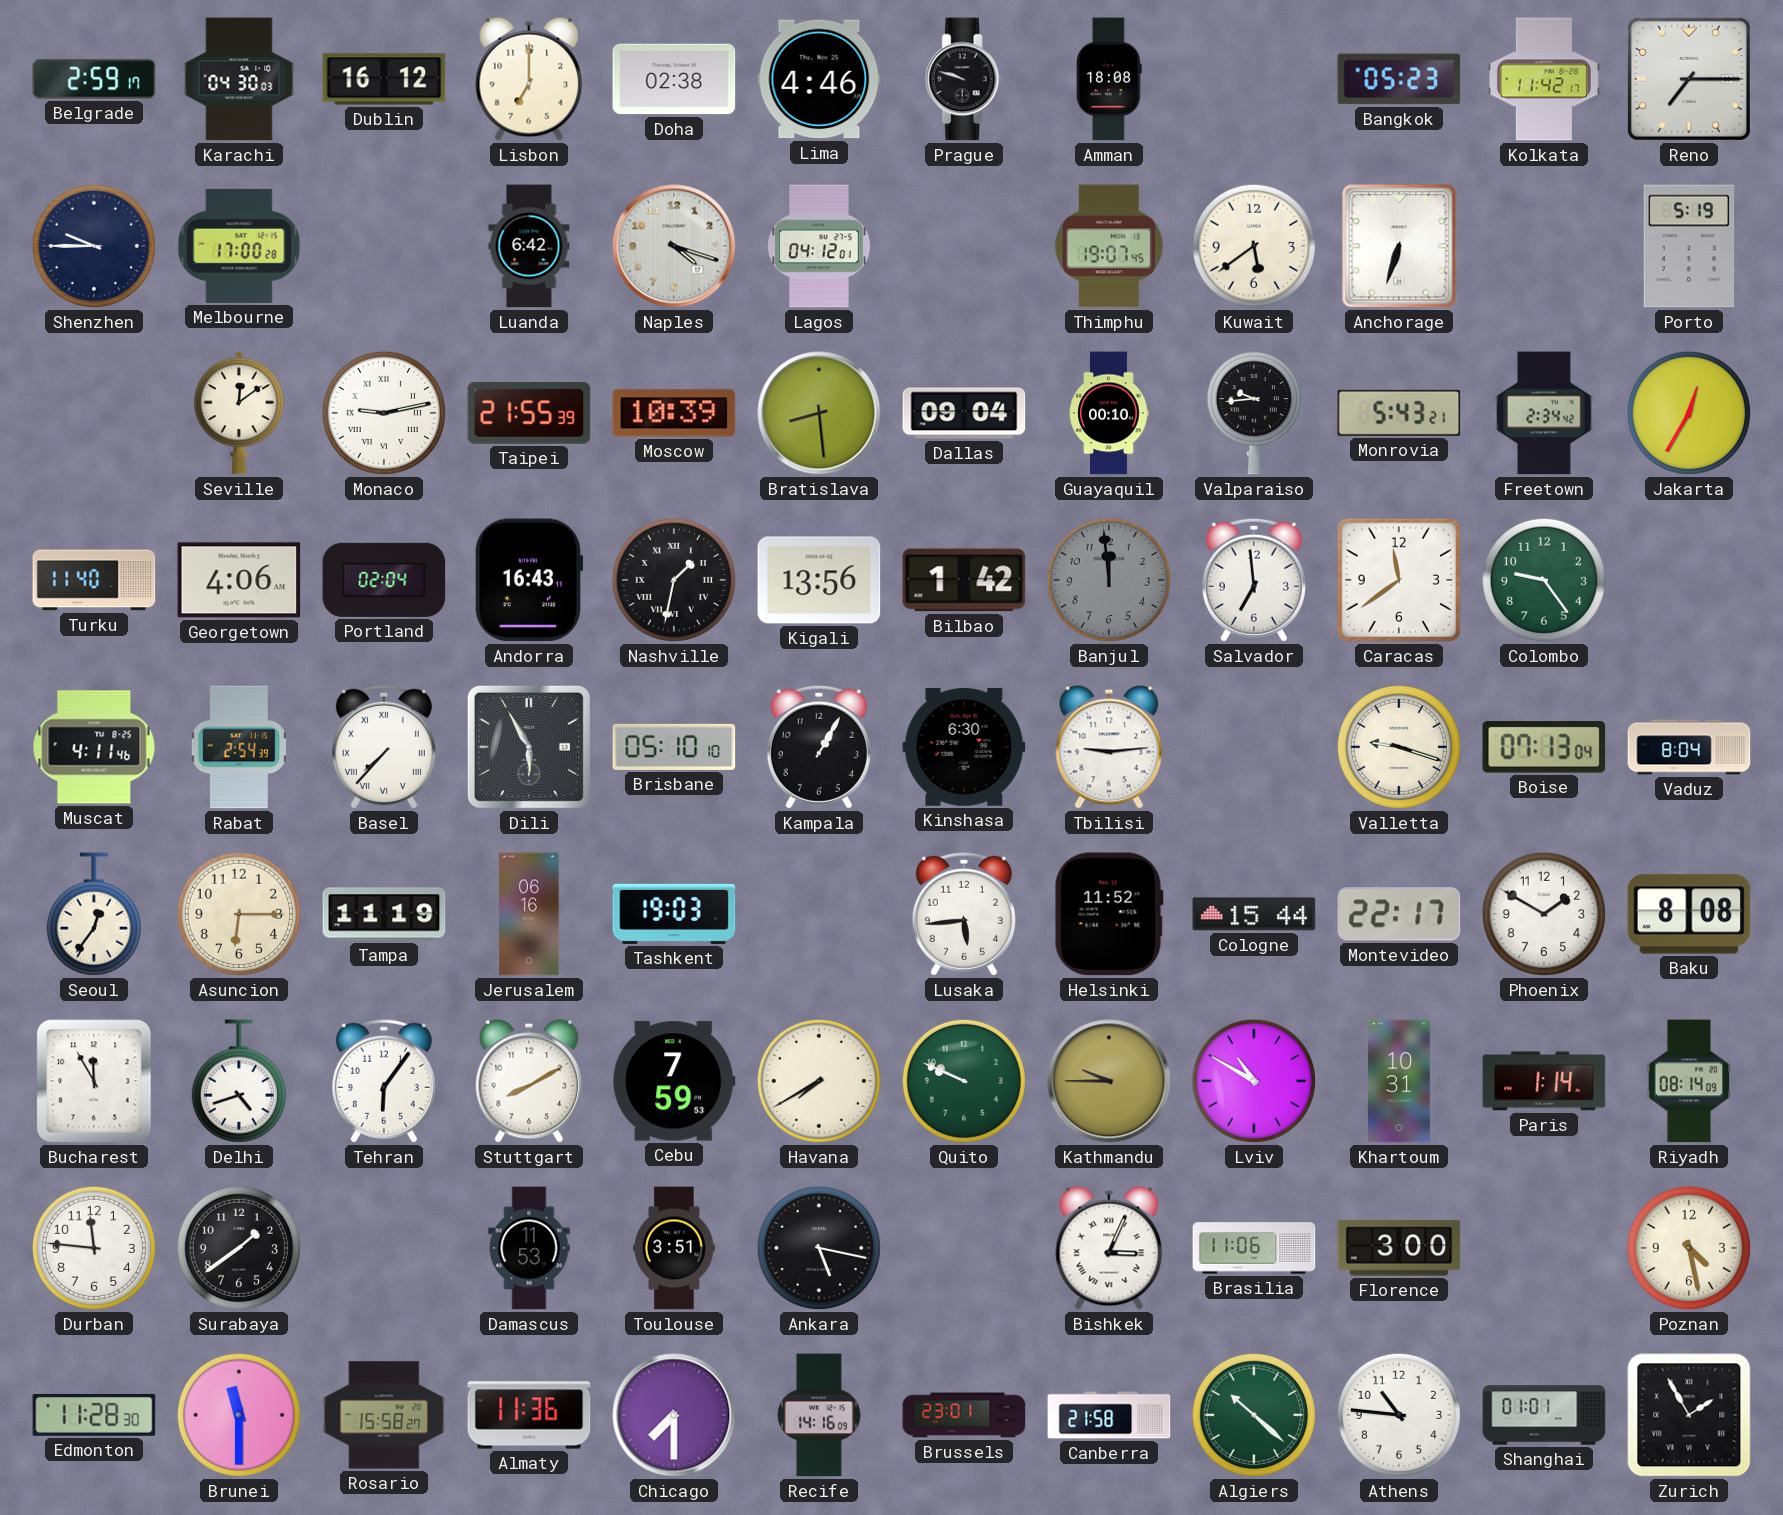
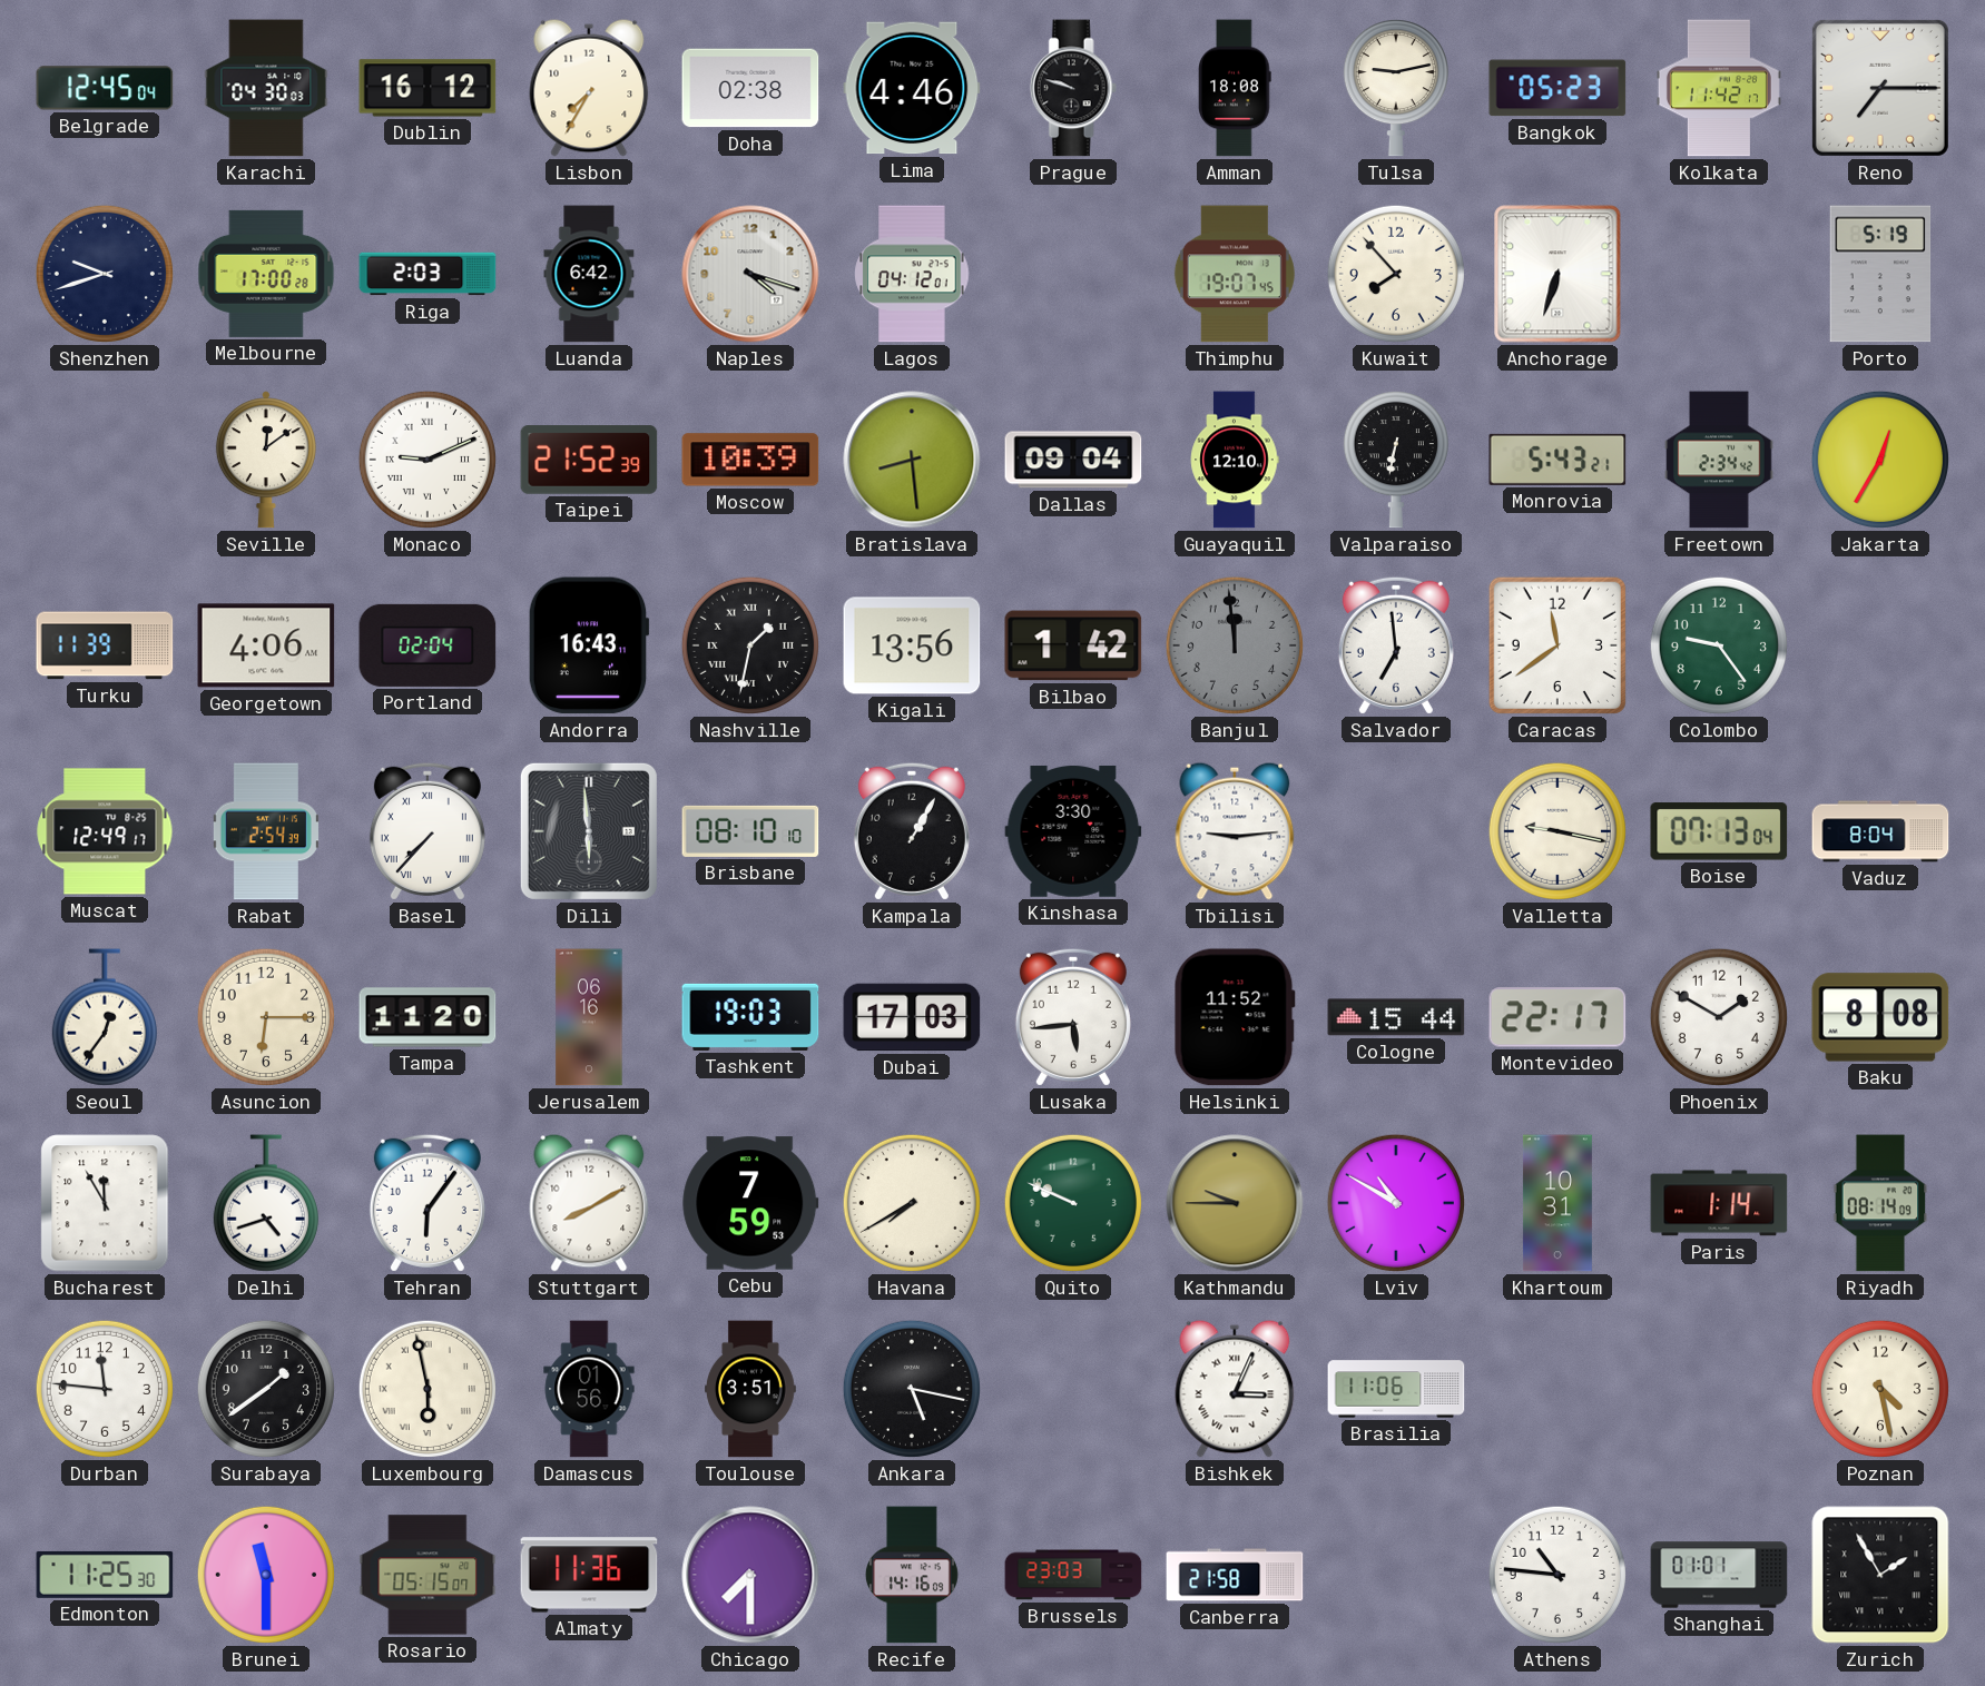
Belgrade: 2:59 -> 12:45 (105, 88)
Lisbon: 7:00 -> 7:35 (589, 88)
Tulsa: none -> 9:13 (1396, 88)
Shenzhen: 9:45 -> 9:42 (105, 274)
Riga: none -> 2:03 (428, 274)
Kuwait: 5:39 -> 7:53 (1396, 274)
Monaco: 9:13 -> 9:11 (428, 460)
Taipei: 21:55 -> 21:52 (589, 460)
Guayaquil: 00:10 -> 12:10 (1235, 460)
Valparaiso: 9:44 -> 6:32 (1396, 460)
Turku: 11:40 -> 11:39 (105, 645)
Muscat: 4:11 -> 12:49 (105, 831)
Dili: 5:55 -> 5:59 (589, 831)
Brisbane: 05:10 -> 08:10 (750, 831)
Kinshasa: 6:30 -> 3:30 (1073, 831)
Valletta: 9:18 -> 9:17 (1557, 831)
Tampa: 11:19 -> 11:20 (428, 1017)
Dubai: none -> 17:03 (912, 1017)
Luxembourg: none -> 5:58 (428, 1389)
Damascus: 11:53 -> 01:56 (589, 1389)
Florence: 3:00 -> none (1399, 1248)
Edmonton: 11:28 -> 11:25 (105, 1575)
Rosario: 15:58 -> 05:15 (428, 1575)
Brussels: 23:01 -> 23:03 (1073, 1575)
Algiers: 10:22 -> none (1254, 1415)
